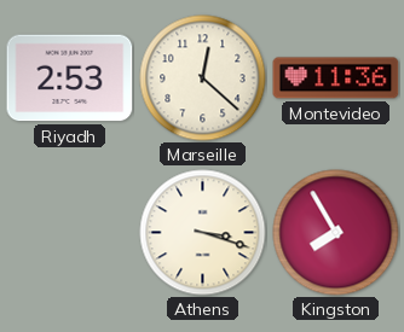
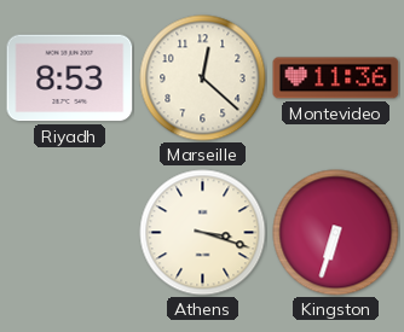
Riyadh: 2:53 -> 8:53 (70, 78)
Kingston: 7:55 -> 6:33 (336, 233)
